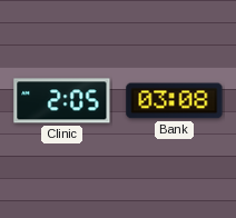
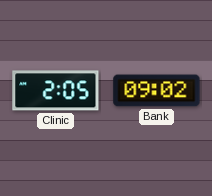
Bank: 03:08 -> 09:02 (157, 91)
